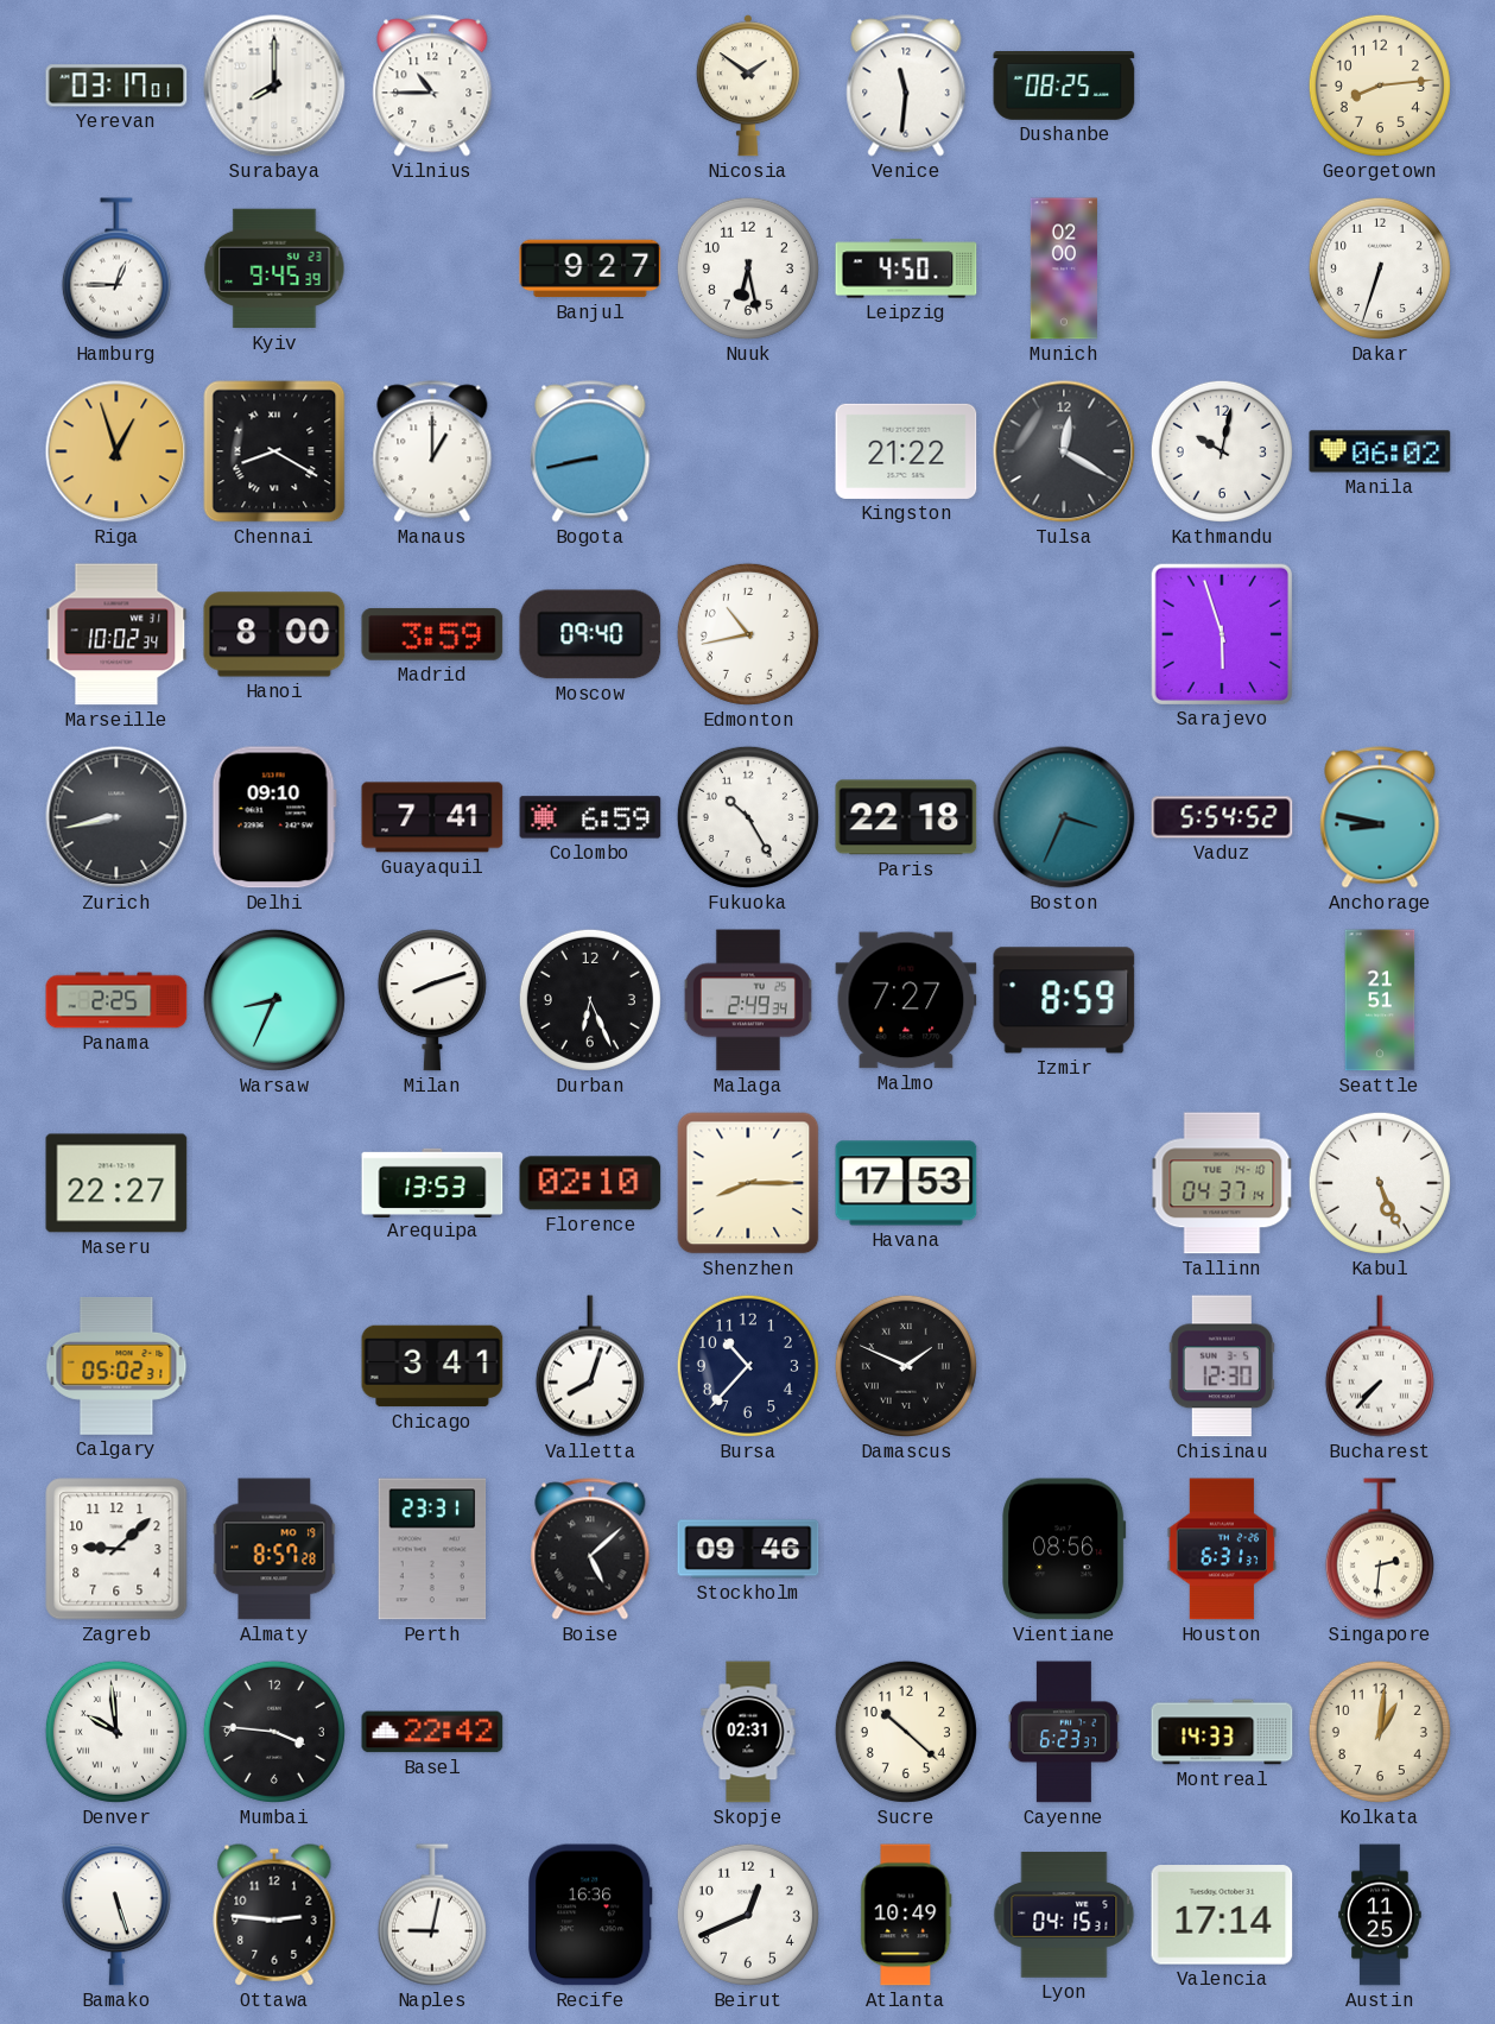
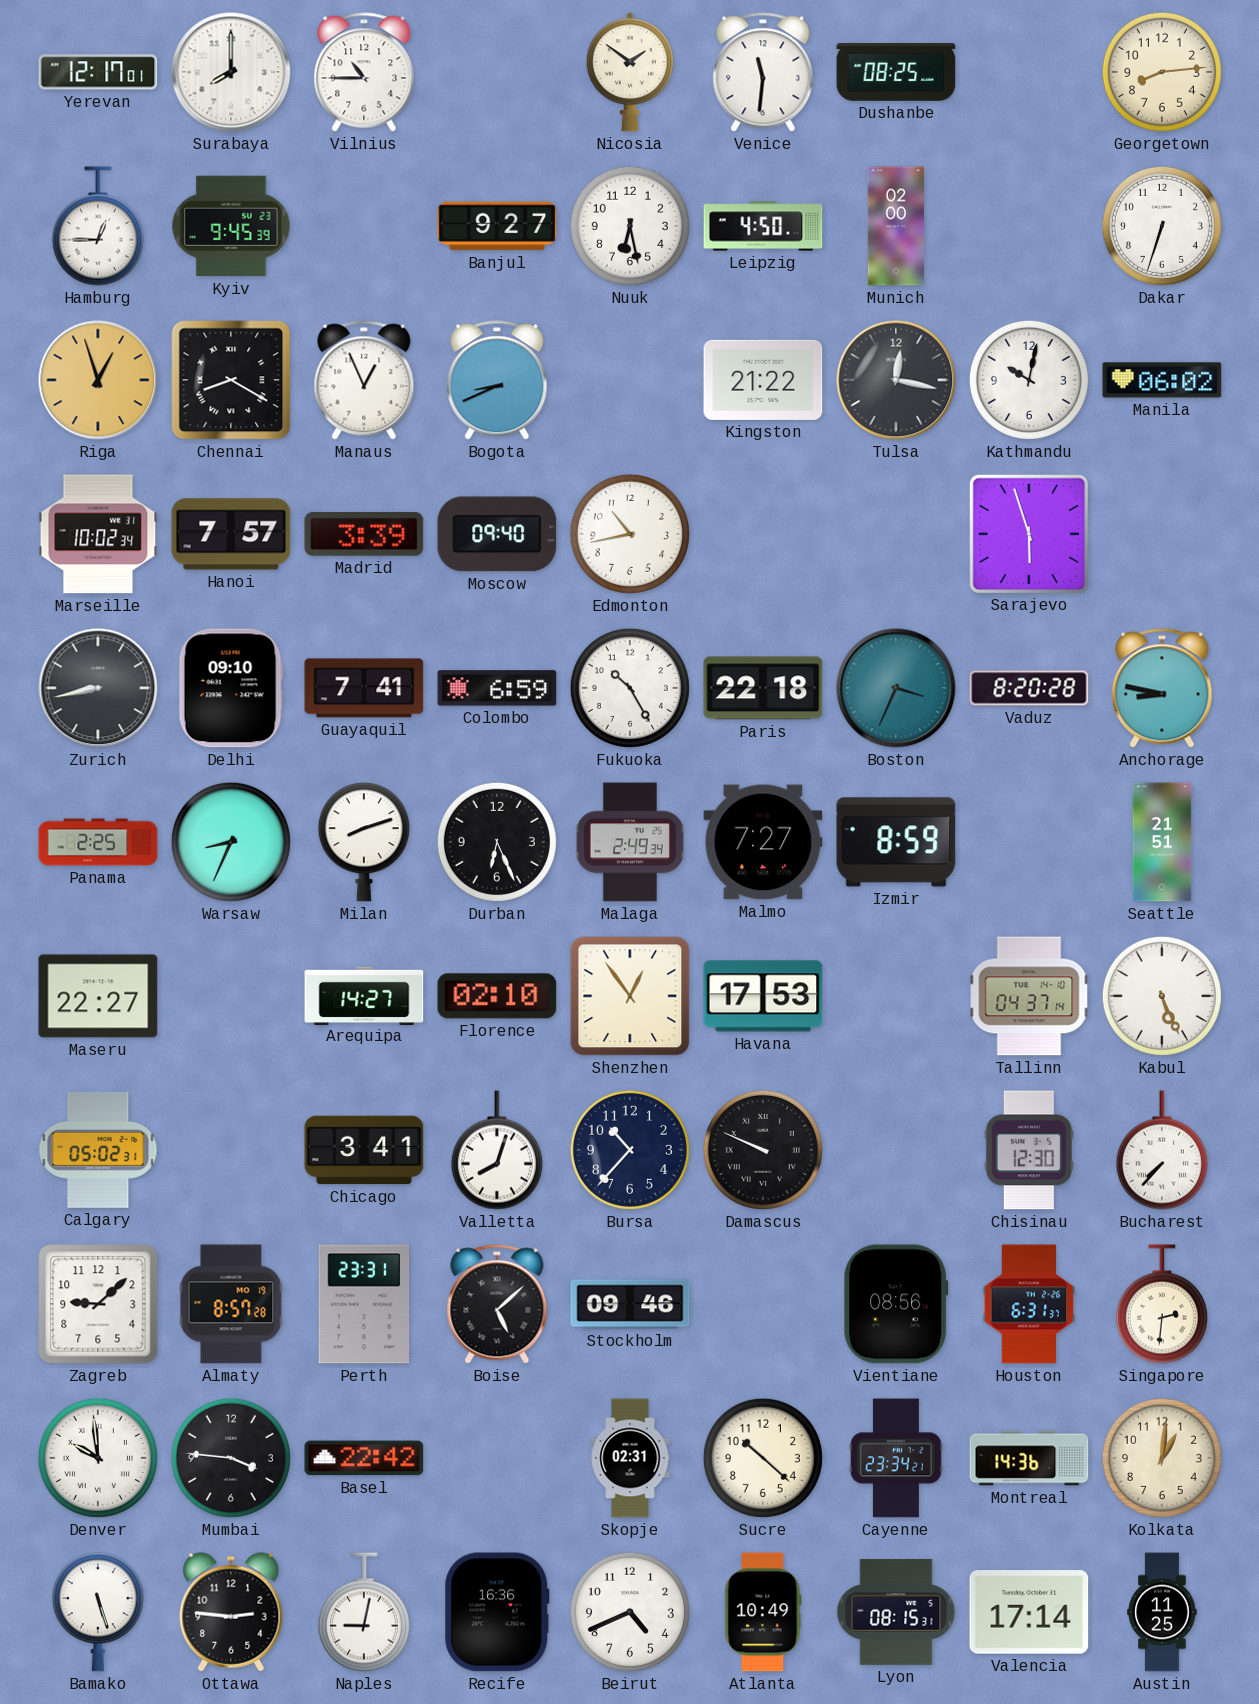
Yerevan: 03:17 -> 12:17 (98, 72)
Manaus: 1:00 -> 12:56 (364, 380)
Bogota: 8:43 -> 8:41 (497, 380)
Tulsa: 12:20 -> 12:17 (896, 380)
Hanoi: 8:00 -> 7:57 (231, 534)
Madrid: 3:59 -> 3:39 (364, 534)
Vaduz: 5:54 -> 8:20 (1029, 688)
Arequipa: 13:53 -> 14:27 (364, 995)
Shenzhen: 8:15 -> 12:54 (630, 996)
Damascus: 1:49 -> 9:49 (763, 1150)
Cayenne: 6:23 -> 23:34 (896, 1458)
Montreal: 14:33 -> 14:36 (1029, 1458)
Beirut: 12:41 -> 4:41 (630, 1612)
Lyon: 04:15 -> 08:15 (896, 1612)
